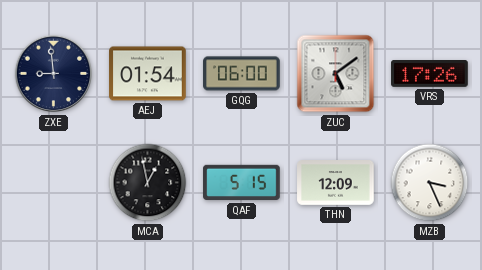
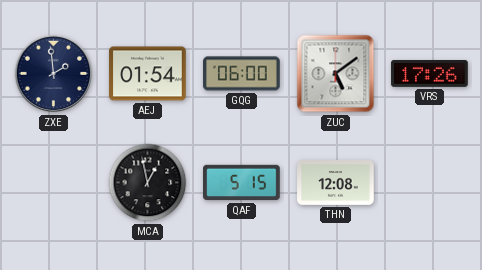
ZXE: 8:59 -> 1:59 (54, 74)
THN: 12:09 -> 12:08 (336, 183)
MZB: 3:26 -> none (430, 183)
